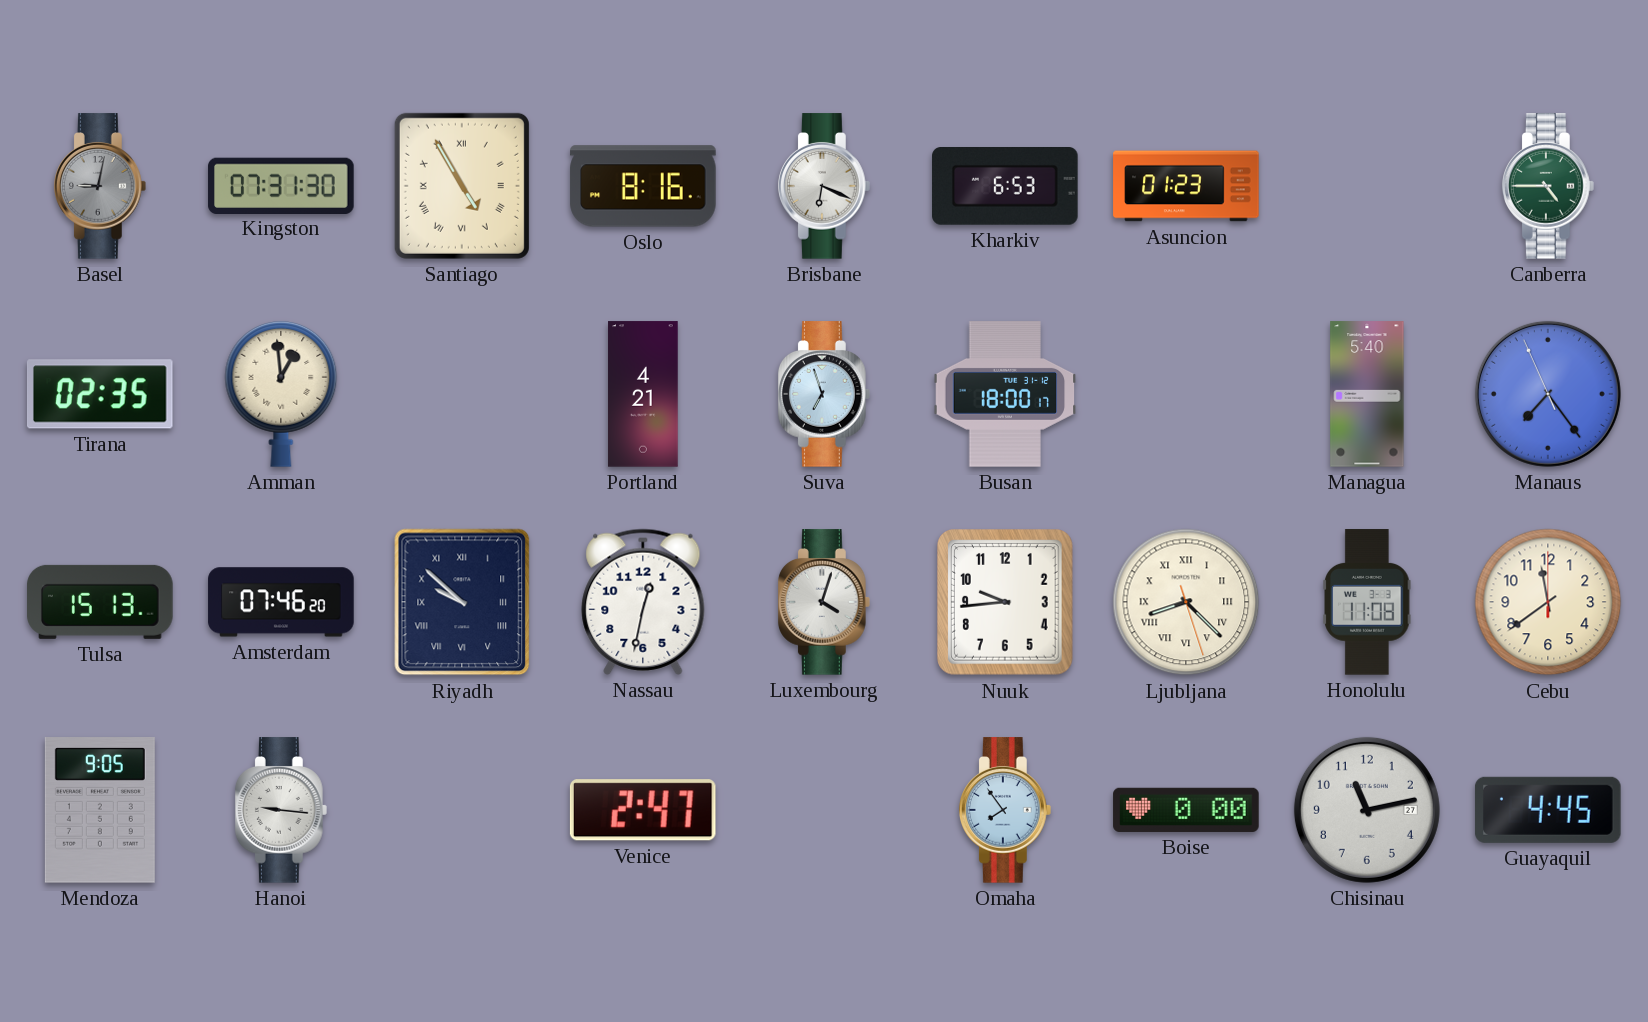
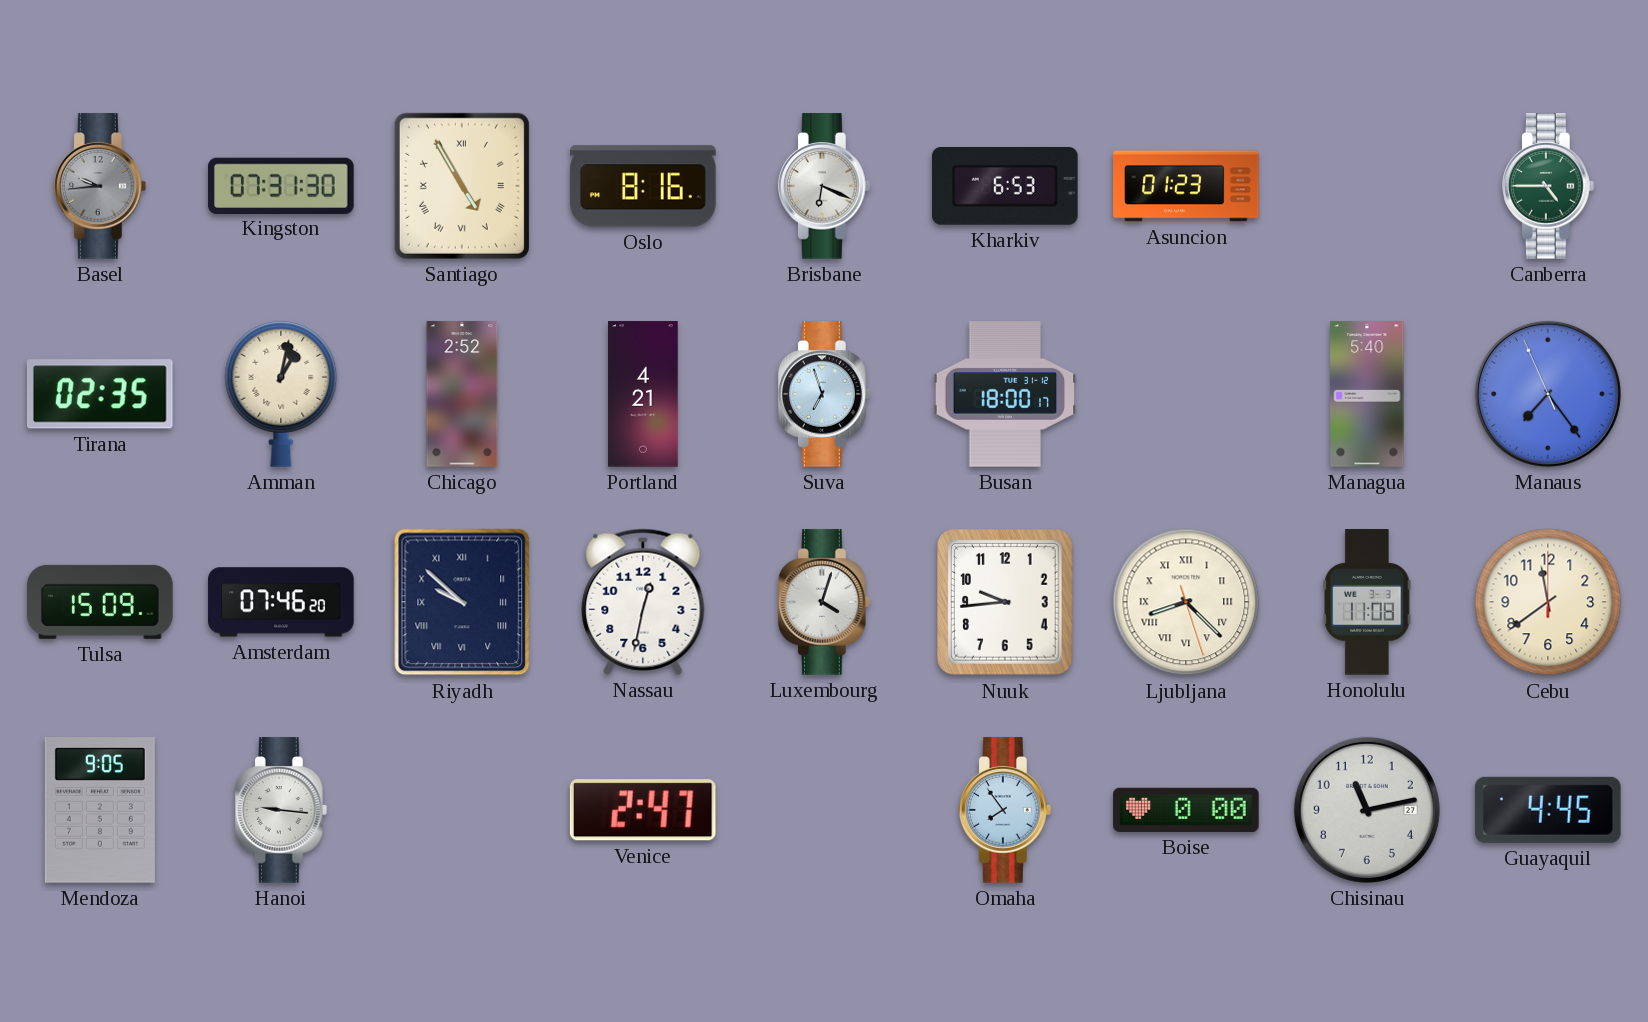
Basel: 9:02 -> 9:44 (100, 186)
Amman: 12:59 -> 1:02 (281, 394)
Chicago: none -> 2:52 (462, 394)
Tulsa: 15:13 -> 15:09 (100, 602)
